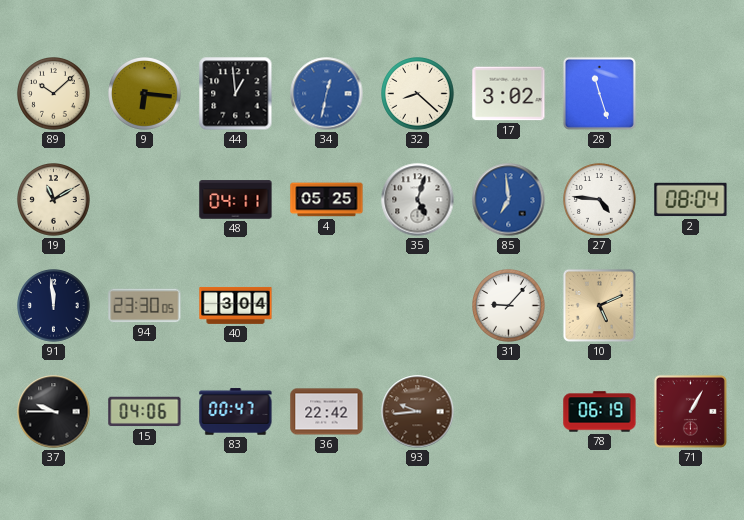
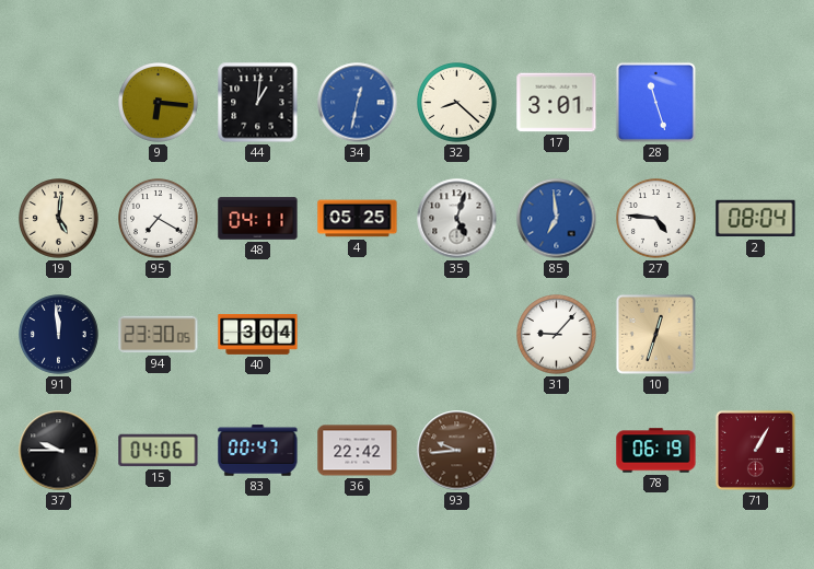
89: 10:08 -> none (54, 94)
44: 12:59 -> 1:01 (258, 103)
17: 3:02 -> 3:01 (557, 103)
19: 11:10 -> 5:01 (59, 219)
95: none -> 7:20 (159, 219)
10: 5:11 -> 12:33 (655, 334)
